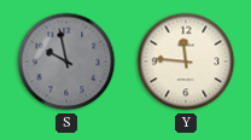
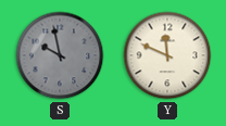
Y: 11:46 -> 11:49 (167, 55)
